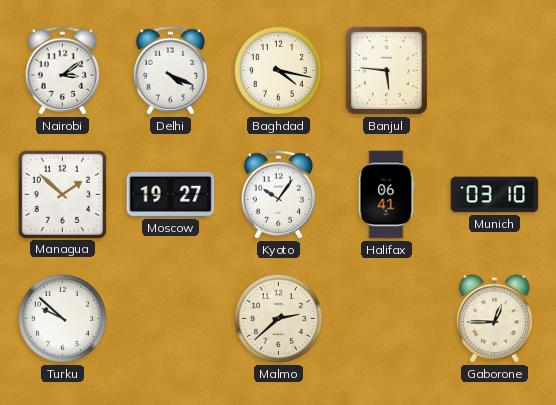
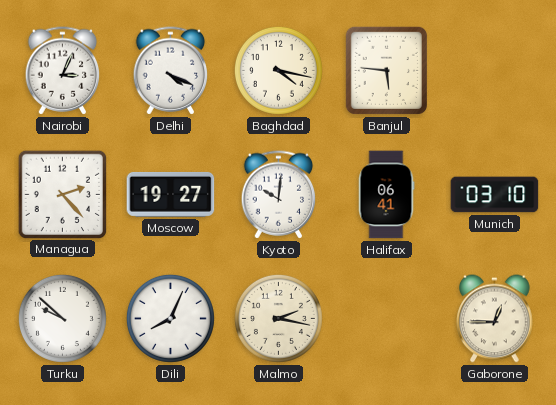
Nairobi: 3:09 -> 3:04 (63, 71)
Managua: 1:52 -> 2:23 (62, 194)
Kyoto: 10:06 -> 10:01 (279, 195)
Dili: none -> 8:04 (170, 318)
Malmo: 2:38 -> 2:17 (278, 318)
